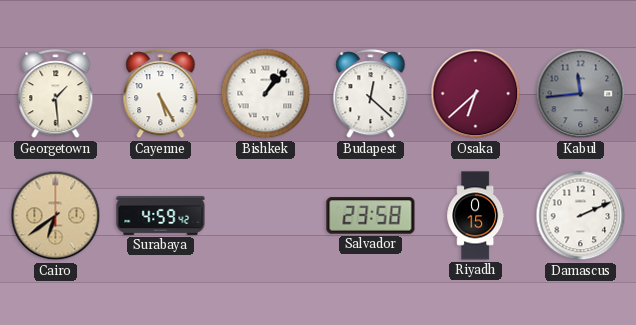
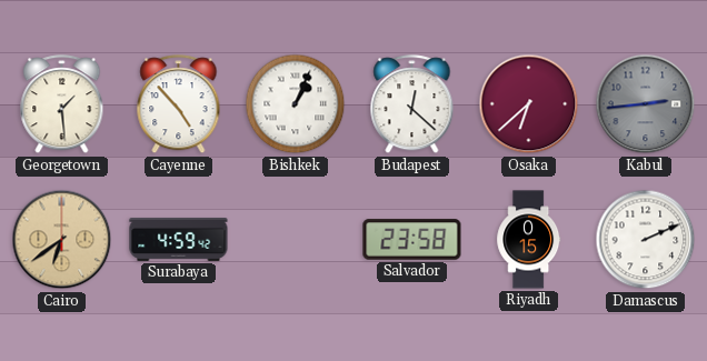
Cayenne: 5:25 -> 4:53 (179, 104)
Bishkek: 1:07 -> 1:04 (296, 104)
Kabul: 11:44 -> 2:44 (646, 104)
